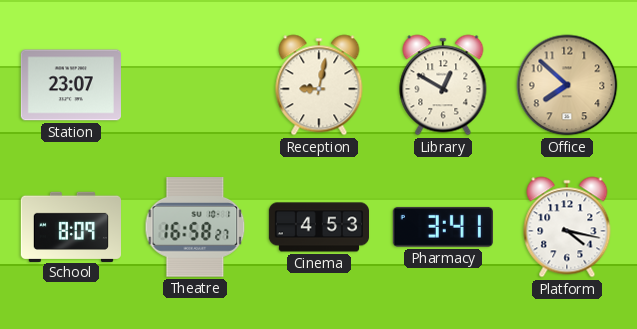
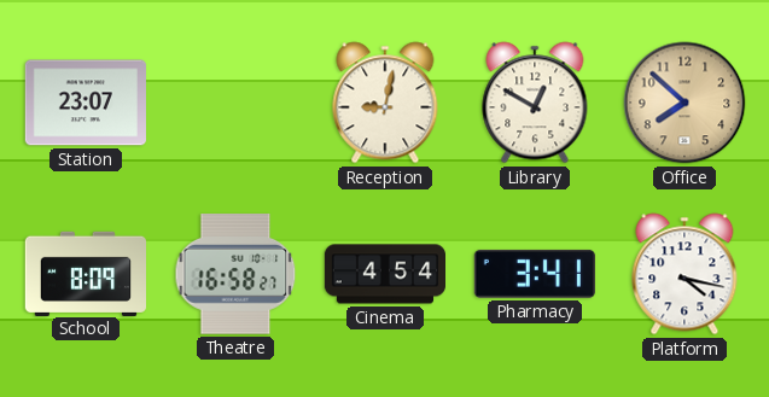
Cinema: 4:53 -> 4:54 (384, 274)
